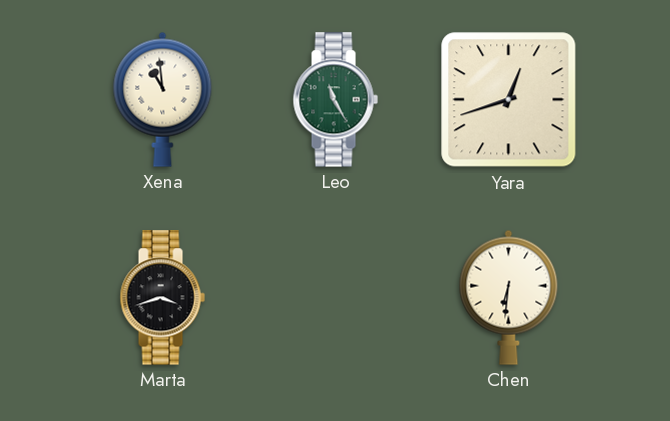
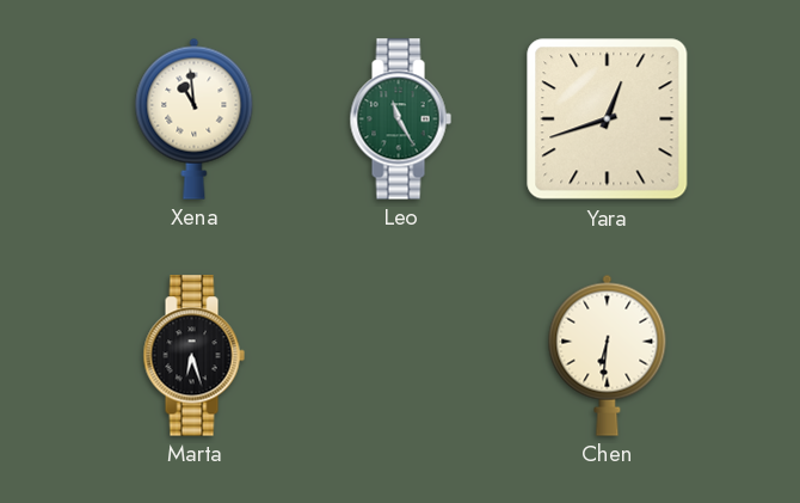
Marta: 3:42 -> 6:27 (193, 356)
